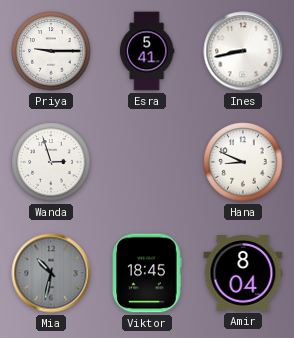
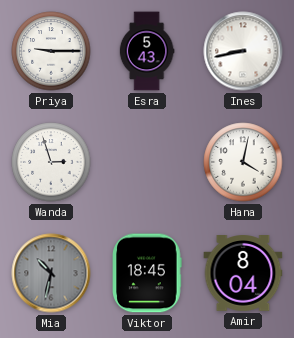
Esra: 5:41 -> 5:43 (147, 51)
Hana: 8:49 -> 4:02 (243, 162)
